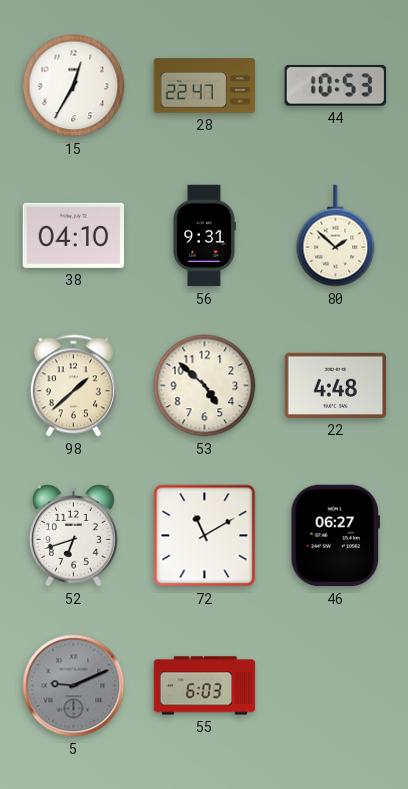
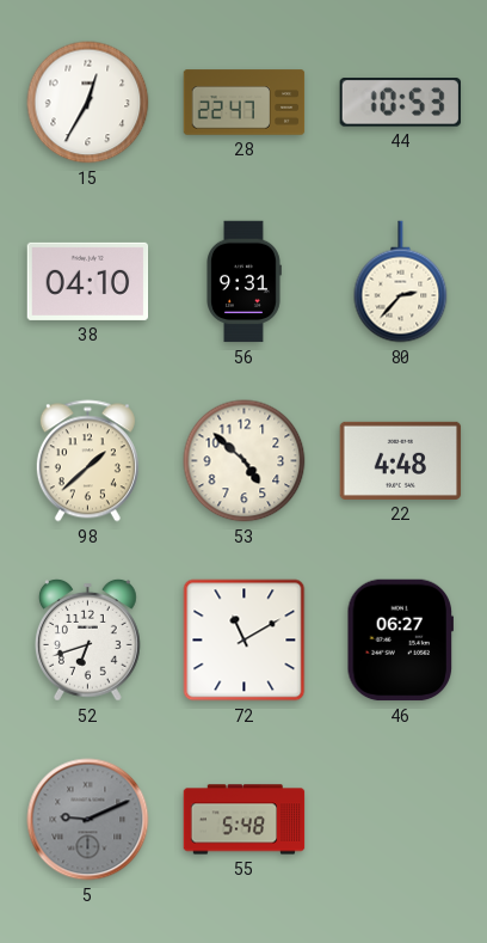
80: 1:52 -> 2:37 (401, 282)
55: 6:03 -> 5:48 (245, 820)
